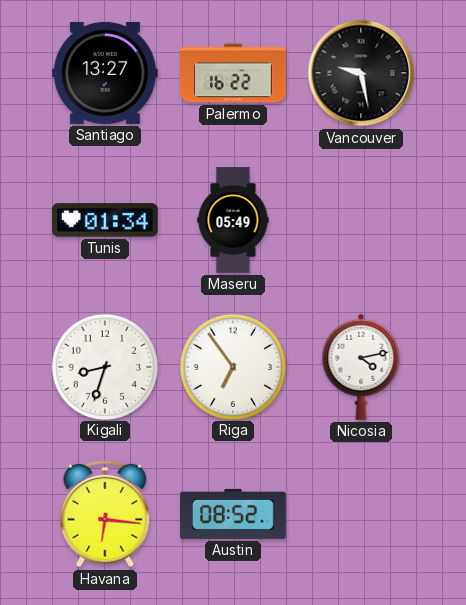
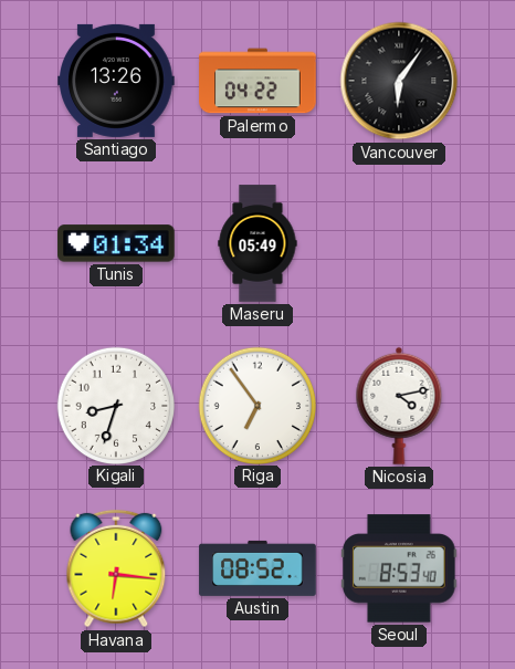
Santiago: 13:27 -> 13:26 (116, 81)
Palermo: 16:22 -> 04:22 (257, 81)
Vancouver: 9:28 -> 6:06 (399, 81)
Seoul: none -> 8:53 (399, 568)
